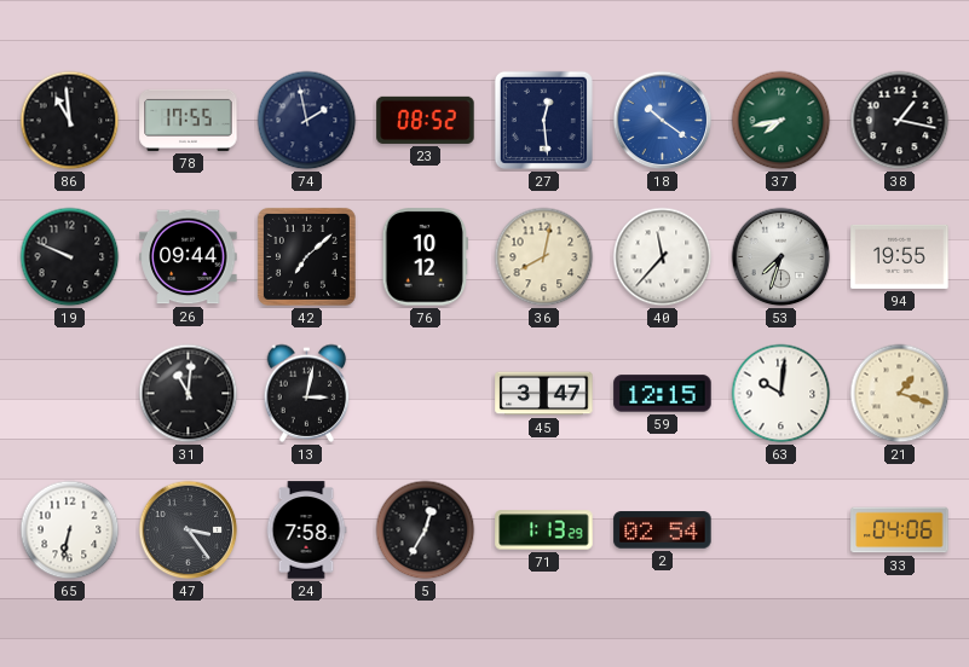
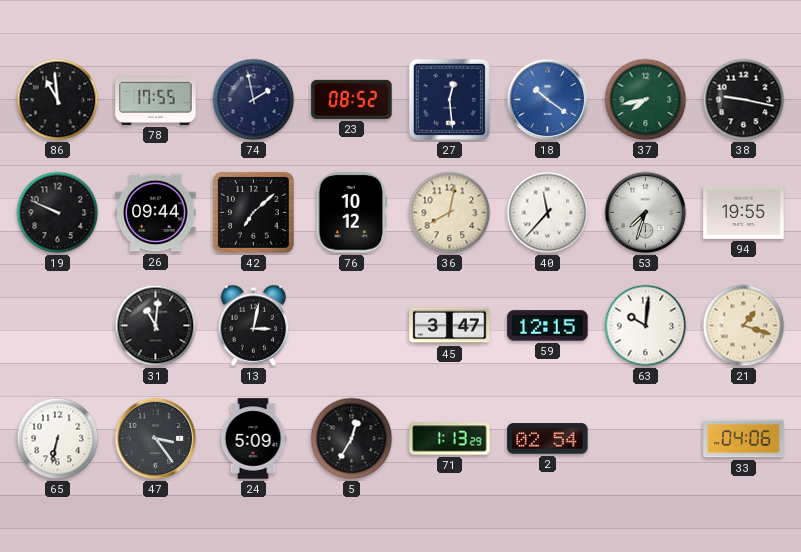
38: 1:17 -> 9:17 (744, 100)
24: 7:58 -> 5:09 (253, 439)
